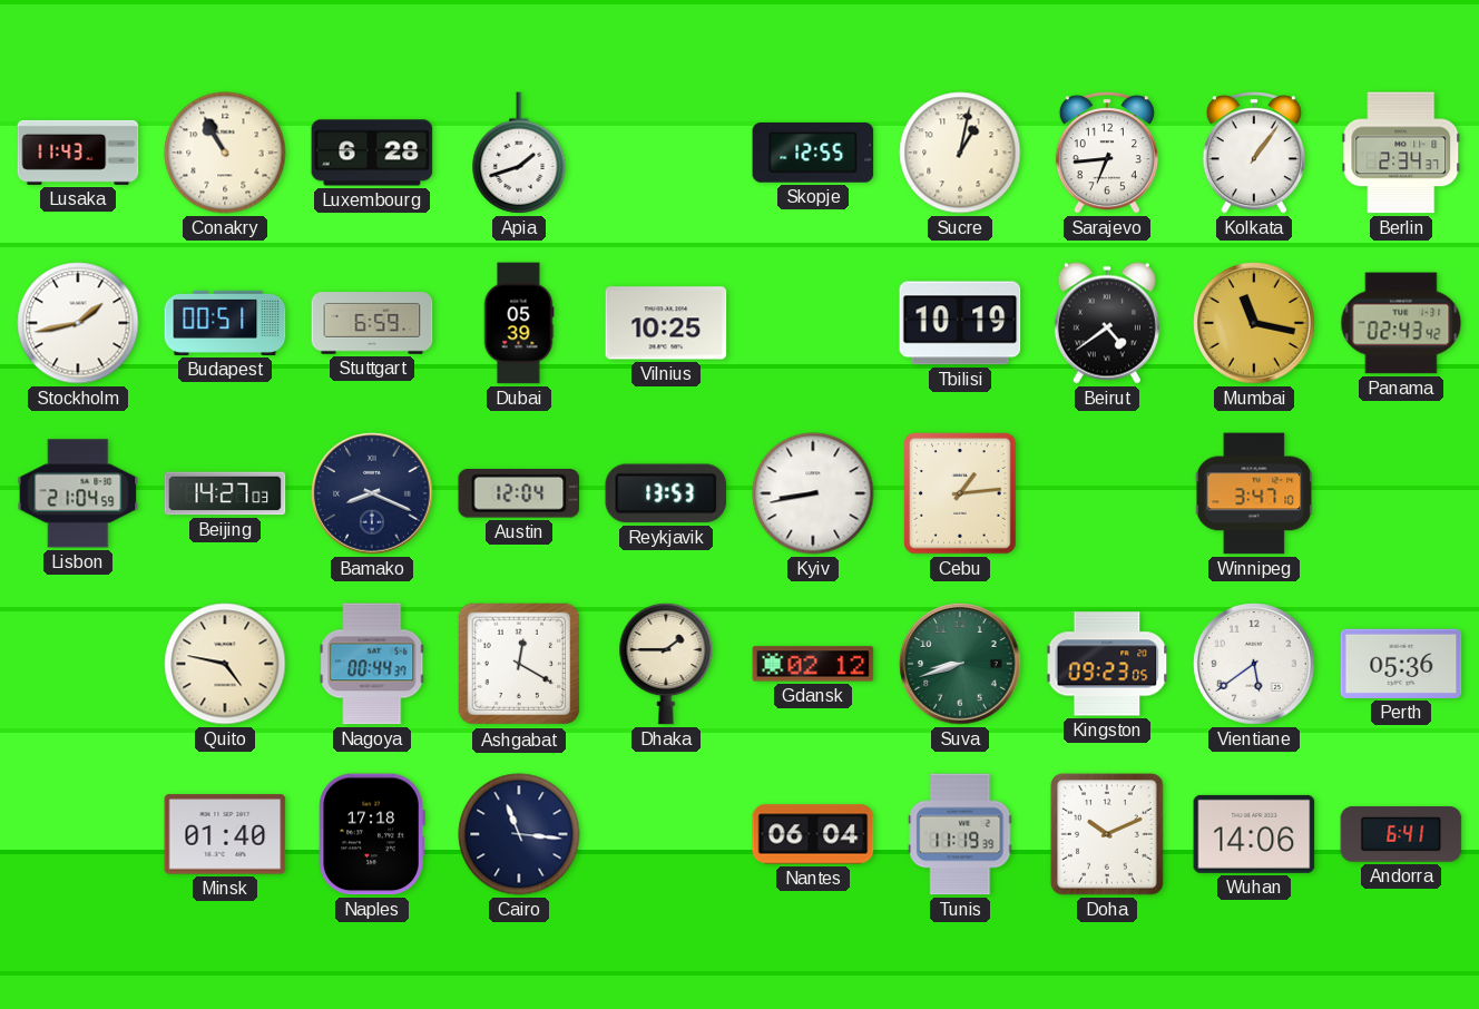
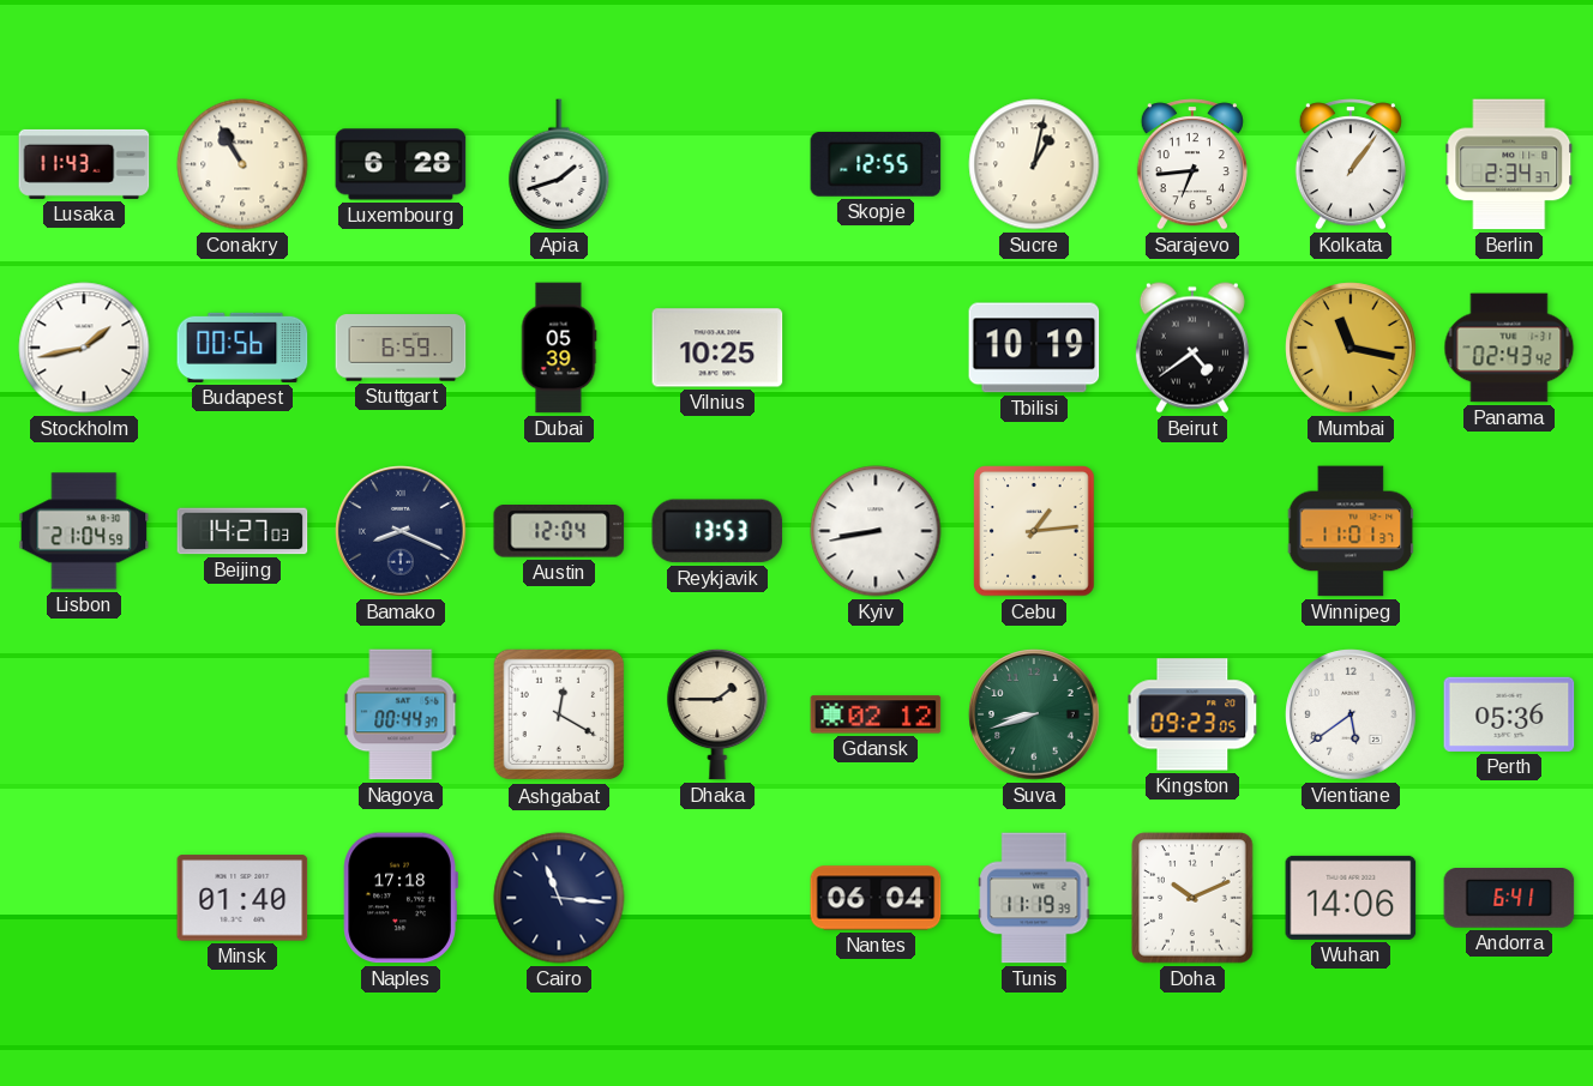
Budapest: 00:51 -> 00:56 (242, 348)
Winnipeg: 3:47 -> 11:01 (1351, 531)
Quito: 4:47 -> none (225, 664)
